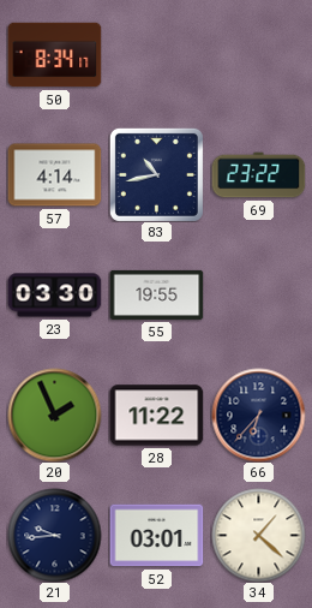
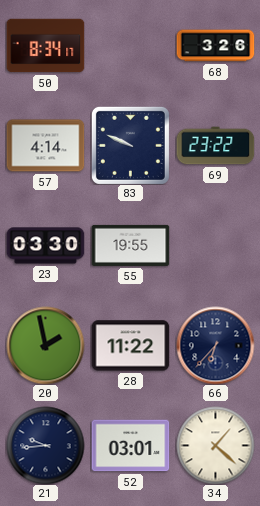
68: none -> 3:26 (215, 46)
83: 10:43 -> 9:49 (130, 145)
20: 1:56 -> 1:58 (45, 345)
